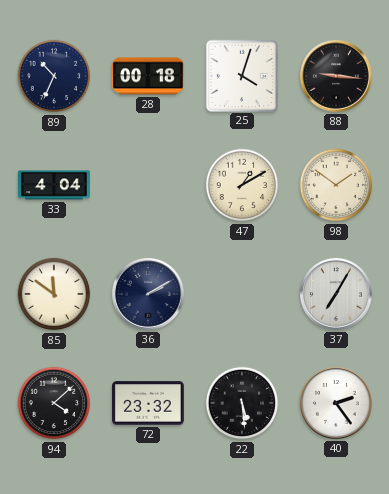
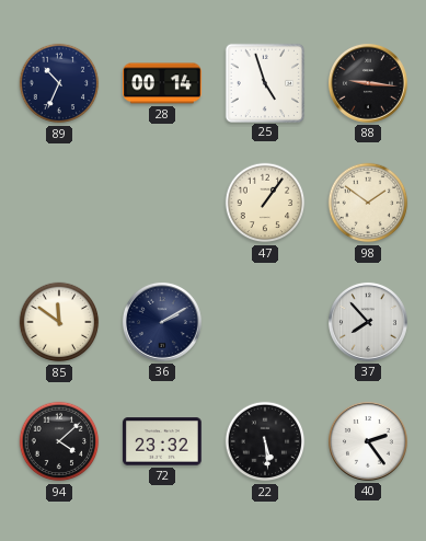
28: 00:18 -> 00:14 (162, 83)
25: 4:03 -> 4:57 (264, 82)
33: 4:04 -> none (54, 185)
47: 1:10 -> 1:06 (265, 203)
37: 7:05 -> 7:53 (368, 322)
